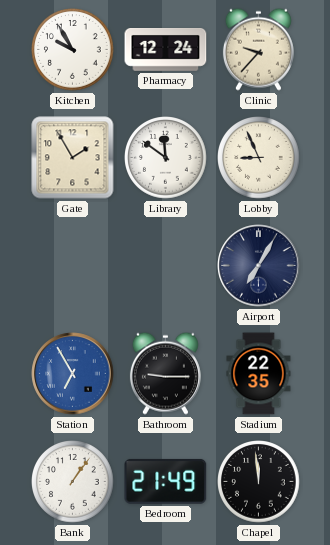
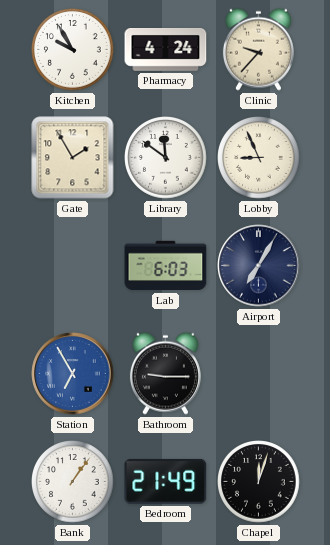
Pharmacy: 12:24 -> 4:24 (166, 50)
Lab: none -> 6:03 (166, 266)
Stadium: 22:35 -> none (259, 374)
Chapel: 11:59 -> 12:03 (259, 482)
